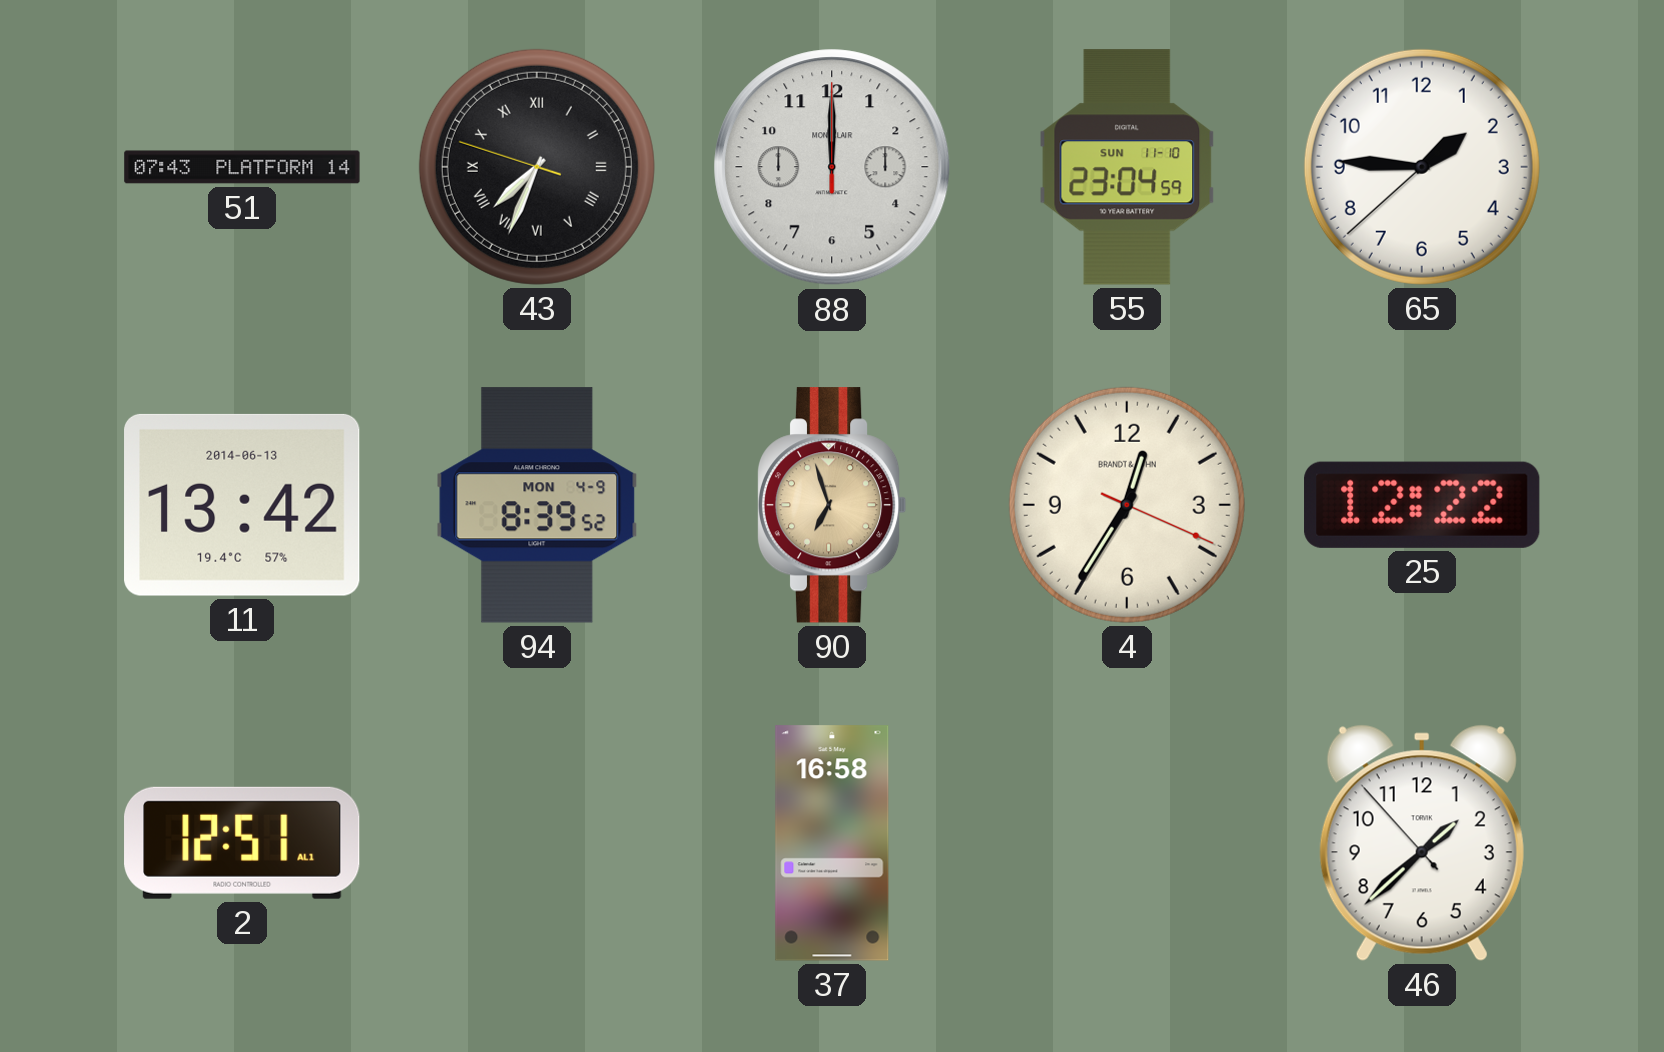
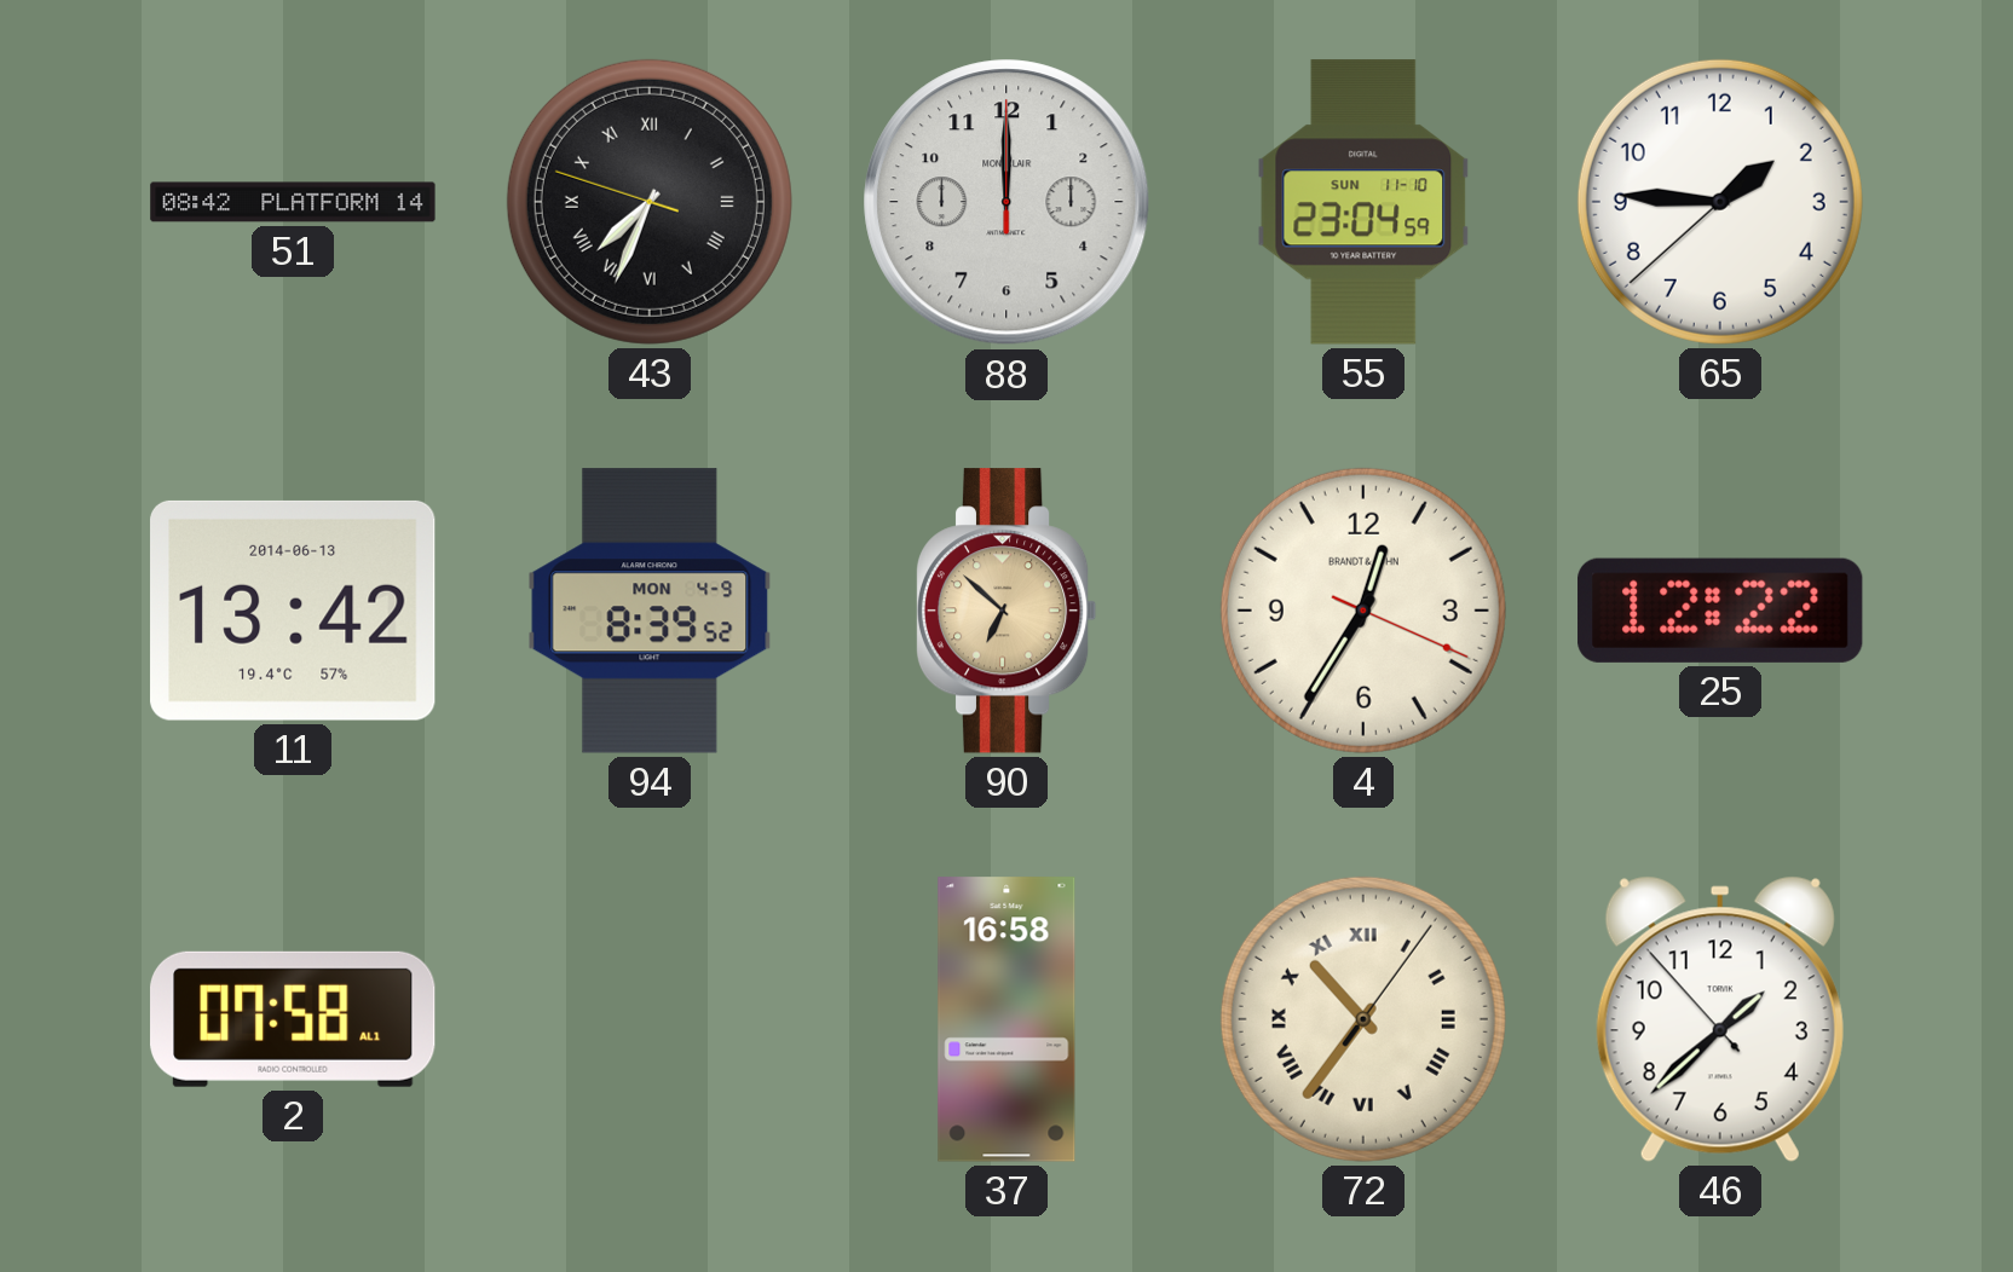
51: 07:43 -> 08:42 (293, 202)
90: 6:57 -> 6:52 (1006, 611)
2: 12:51 -> 07:58 (293, 1019)
72: none -> 10:36 (1363, 1019)
